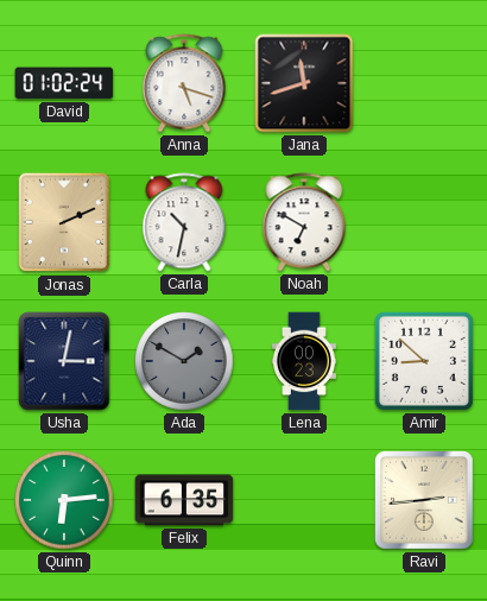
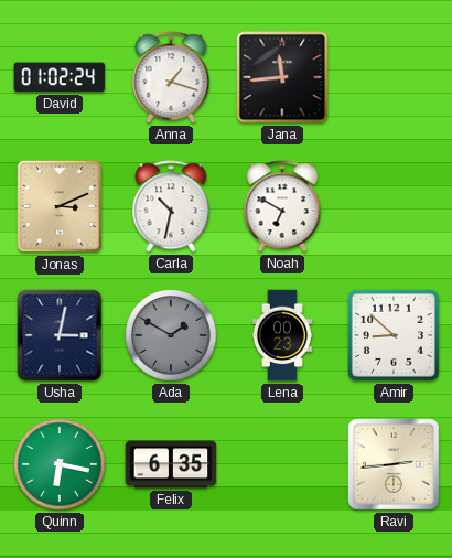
Anna: 5:18 -> 1:18 (171, 77)
Jana: 11:42 -> 11:44 (282, 77)
Jonas: 2:11 -> 3:11 (60, 206)
Quinn: 6:14 -> 6:17 (60, 464)
